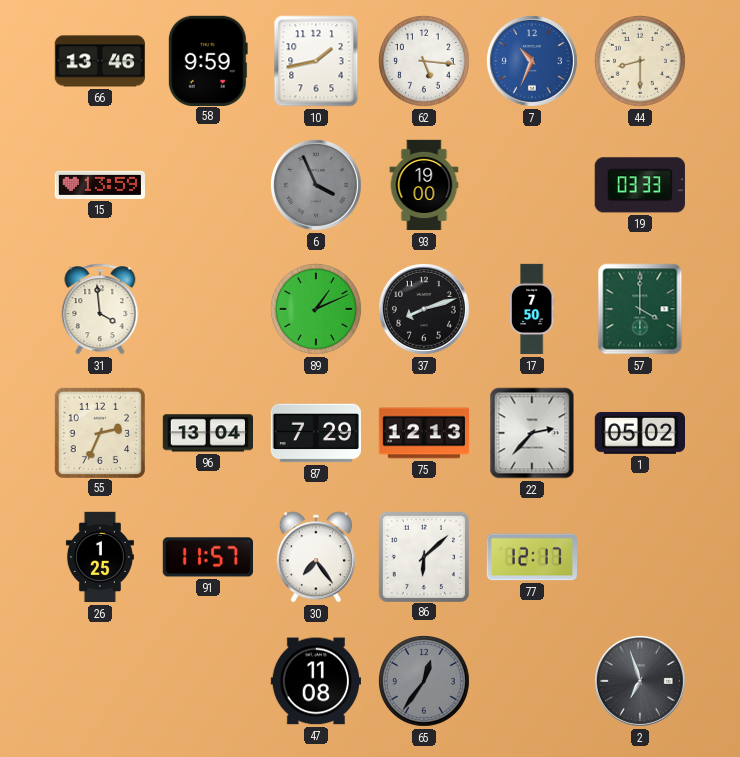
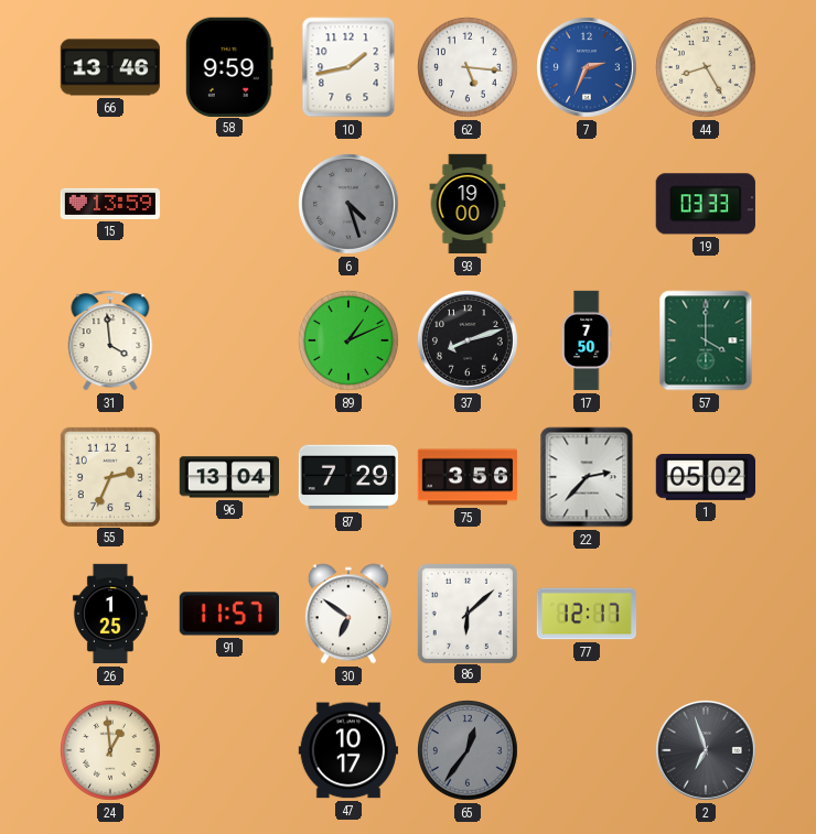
7: 10:34 -> 2:34 (587, 67)
44: 8:30 -> 8:25 (707, 68)
6: 3:56 -> 4:27 (348, 204)
75: 12:13 -> 3:56 (468, 477)
30: 7:24 -> 6:51 (348, 614)
24: none -> 12:59 (111, 751)
47: 11:08 -> 10:17 (347, 750)
